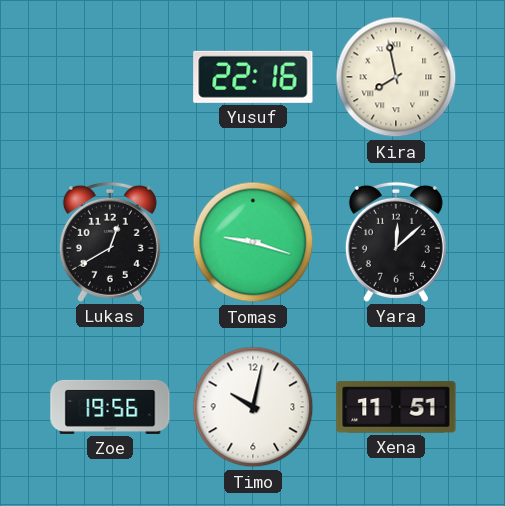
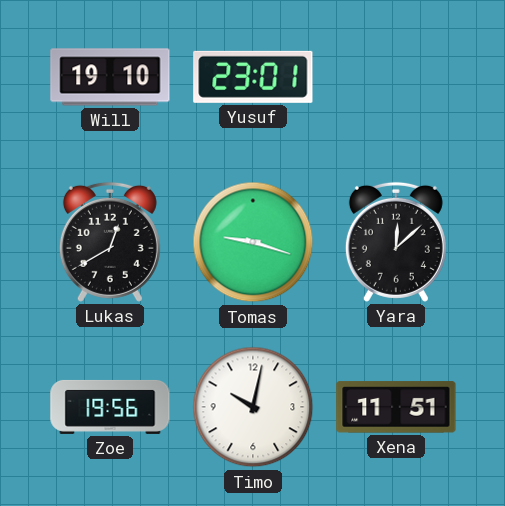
Will: none -> 19:10 (110, 77)
Yusuf: 22:16 -> 23:01 (253, 77)
Kira: 7:58 -> none (396, 77)
